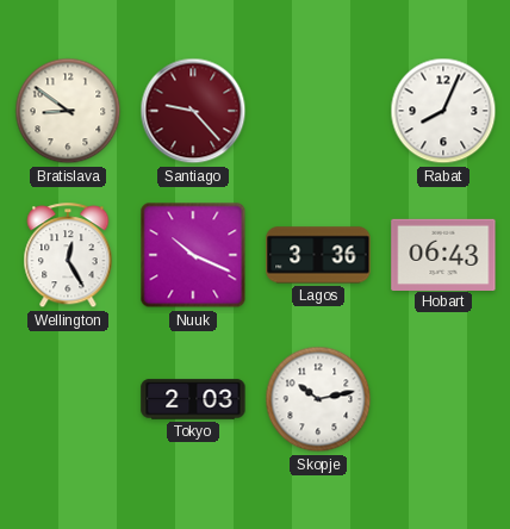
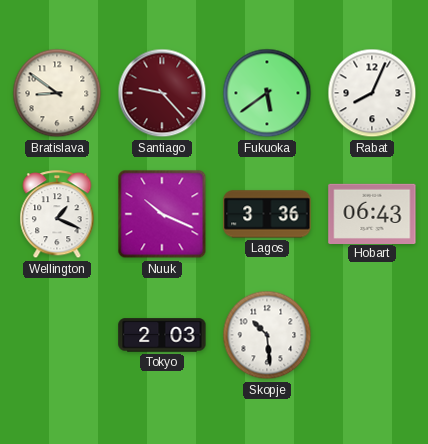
Fukuoka: none -> 5:39 (267, 93)
Wellington: 12:25 -> 1:19 (57, 215)
Skopje: 10:13 -> 10:29 (267, 335)
